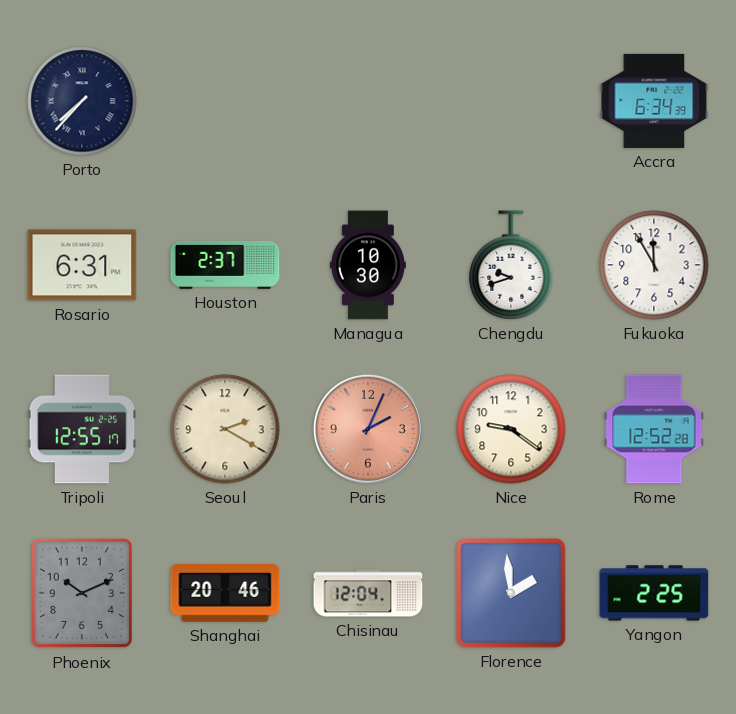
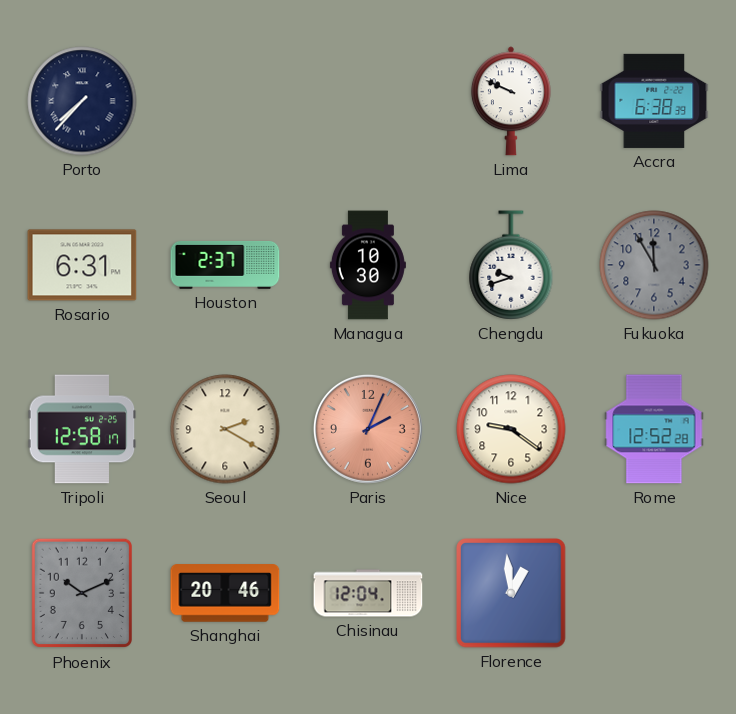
Lima: none -> 9:49 (511, 101)
Accra: 6:34 -> 6:38 (654, 101)
Fukuoka dial: white -> grey (654, 265)
Tripoli: 12:55 -> 12:58 (82, 429)
Florence: 1:59 -> 12:59 (512, 594)
Yangon: 2:25 -> none (654, 593)
